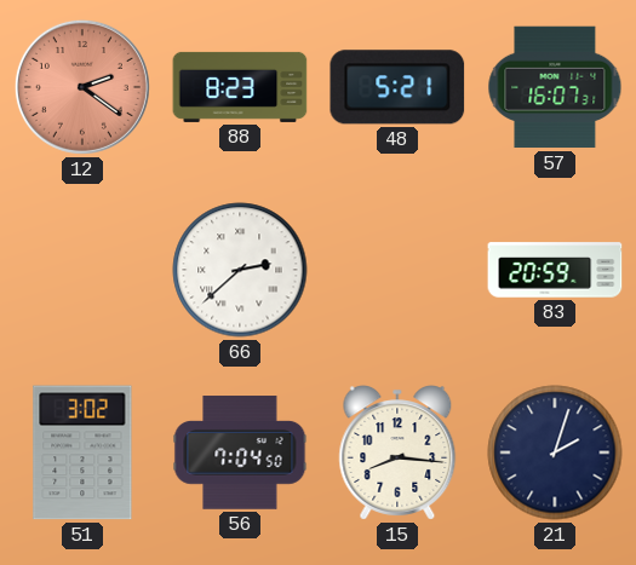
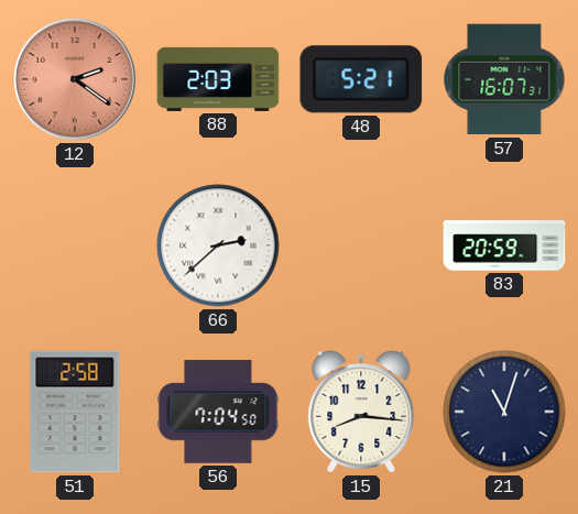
88: 8:23 -> 2:03 (218, 79)
51: 3:02 -> 2:58 (75, 412)
21: 2:03 -> 11:03 (504, 412)
